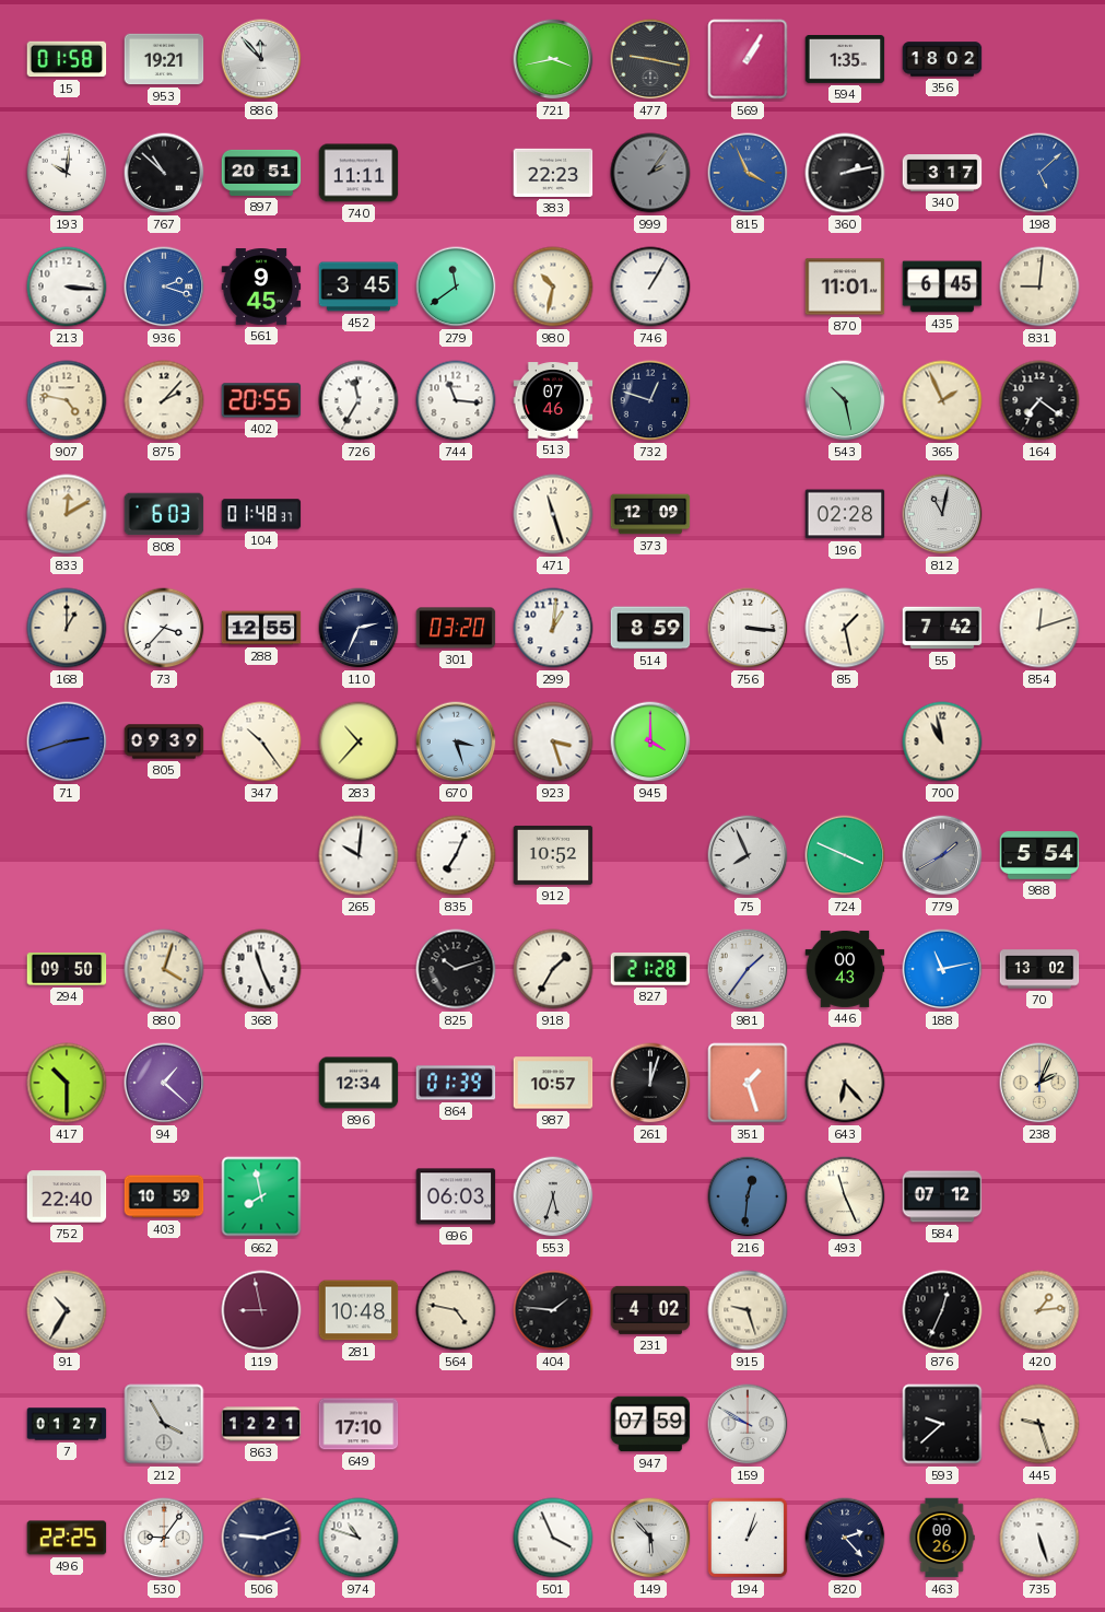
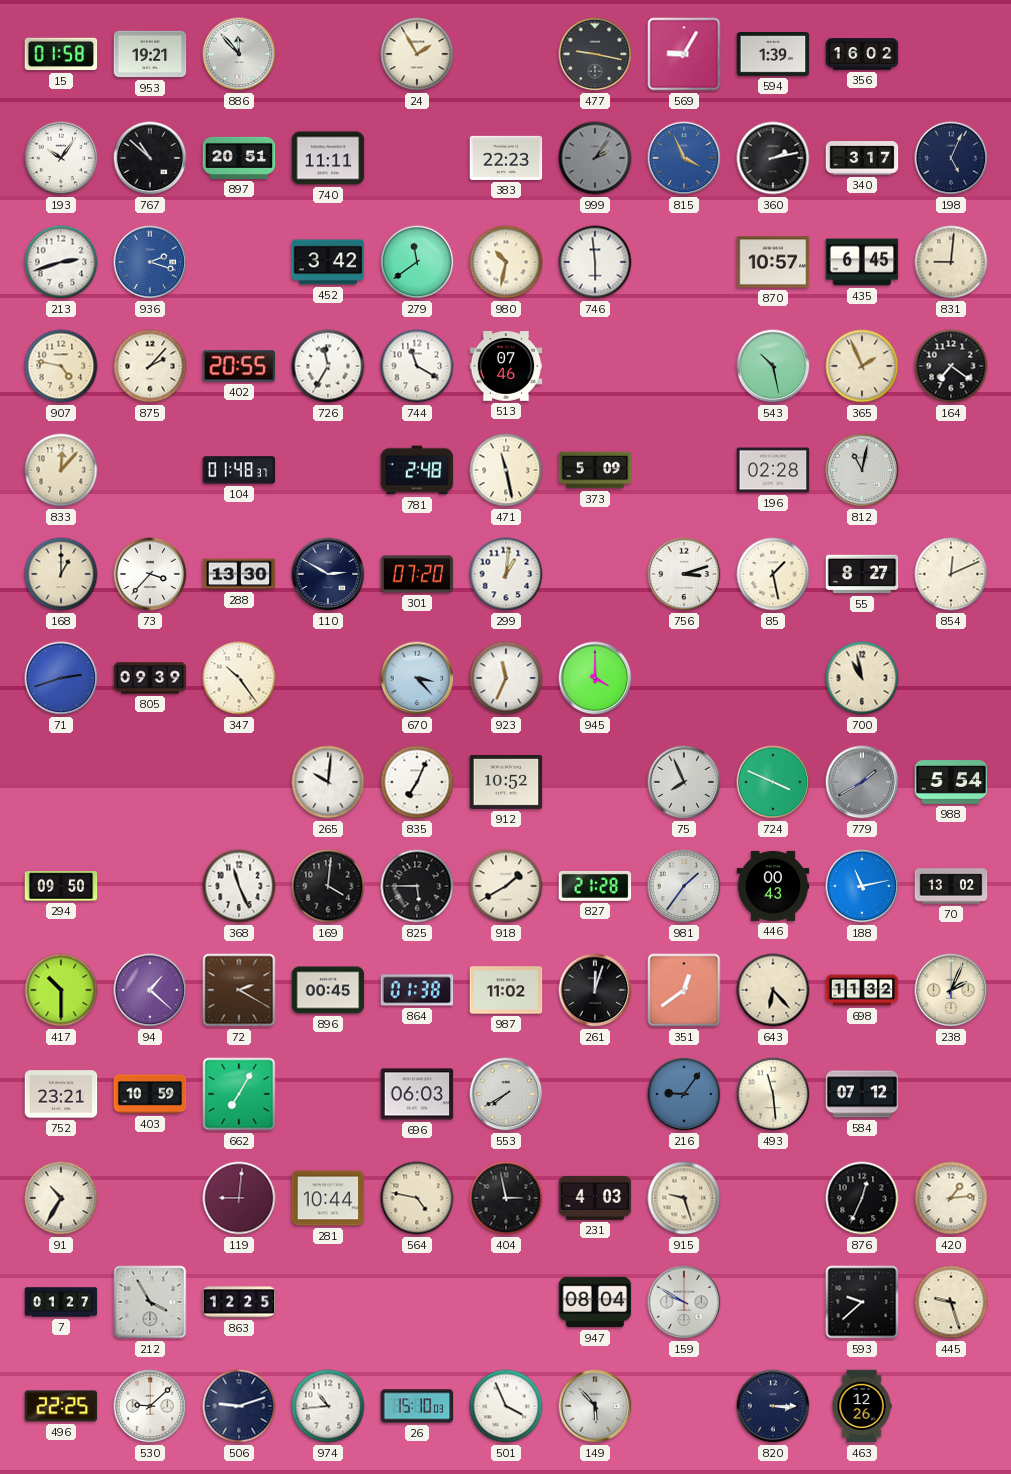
24: none -> 1:55 (417, 54)
721: 3:43 -> none (553, 59)
569: 1:05 -> 9:05 (684, 54)
594: 1:35 -> 1:39 (773, 55)
356: 18:02 -> 16:02 (862, 54)
193: 10:01 -> 10:06 (61, 158)
198: 5:08 -> 5:04 (951, 158)
198 dial: blue -> navy (951, 158)
213: 3:16 -> 2:42 (61, 262)
561: 9:45 -> none (261, 287)
452: 3:45 -> 3:42 (328, 262)
746: 1:05 -> 5:59 (595, 262)
870: 11:01 -> 10:57 (773, 262)
744: 11:16 -> 11:20 (417, 366)
732: 12:48 -> none (650, 400)
833: 12:10 -> 12:07 (61, 470)
808: 6:03 -> none (164, 514)
781: none -> 2:48 (417, 470)
471: 11:27 -> 11:28 (506, 470)
373: 12:09 -> 5:09 (595, 470)
288: 12:55 -> 13:30 (239, 574)
110: 2:34 -> 2:50 (328, 574)
301: 03:20 -> 07:20 (417, 574)
514: 8:59 -> none (650, 628)
756: 3:16 -> 3:12 (684, 574)
55: 7:42 -> 8:27 (862, 574)
854: 12:12 -> 12:11 (951, 574)
283: 10:37 -> none (358, 741)
670: 3:27 -> 3:23 (417, 678)
923: 3:27 -> 11:34 (506, 678)
880: 4:03 -> none (164, 969)
169: none -> 4:01 (328, 886)
825: 10:12 -> 5:45 (417, 886)
918: 1:35 -> 1:40 (506, 886)
72: none -> 2:20 (239, 990)
896: 12:34 -> 00:45 (328, 990)
864: 01:39 -> 01:38 (417, 990)
987: 10:57 -> 11:02 (506, 990)
351: 1:27 -> 12:39 (684, 990)
698: none -> 11:32 (862, 990)
752: 22:40 -> 23:21 (61, 1094)
662: 7:58 -> 7:05 (239, 1094)
553: 5:33 -> 7:40 (506, 1094)
216: 12:31 -> 9:06 (684, 1094)
493: 11:26 -> 11:29 (773, 1094)
119: 8:58 -> 9:01 (239, 1198)
281: 10:48 -> 10:44 (328, 1198)
404: 1:46 -> 2:58 (506, 1198)
231: 4:02 -> 4:03 (595, 1198)
863: 12:21 -> 12:25 (239, 1302)
649: 17:10 -> none (358, 1424)
947: 07:59 -> 08:04 (595, 1302)
530: 9:06 -> 9:08 (150, 1406)
974: 10:48 -> 10:44 (328, 1406)
26: none -> 15:10 (417, 1406)
194: 1:03 -> none (748, 1538)
820: 2:23 -> 3:15 (773, 1406)
463: 00:26 -> 12:26 (862, 1406)
735: 5:27 -> none (1039, 1538)
